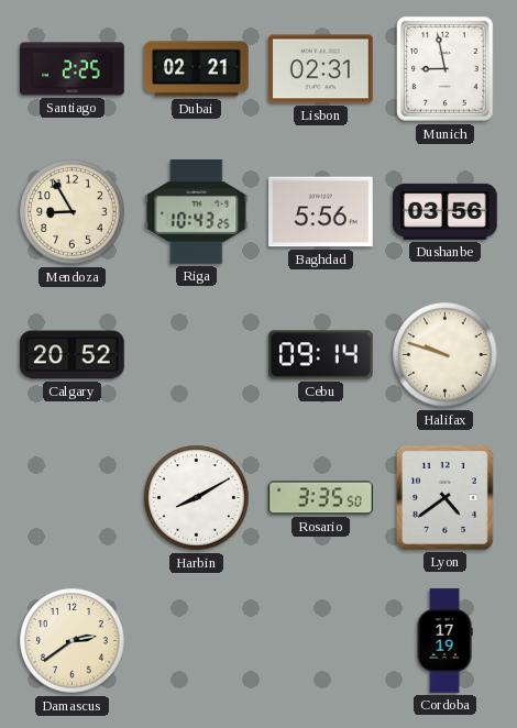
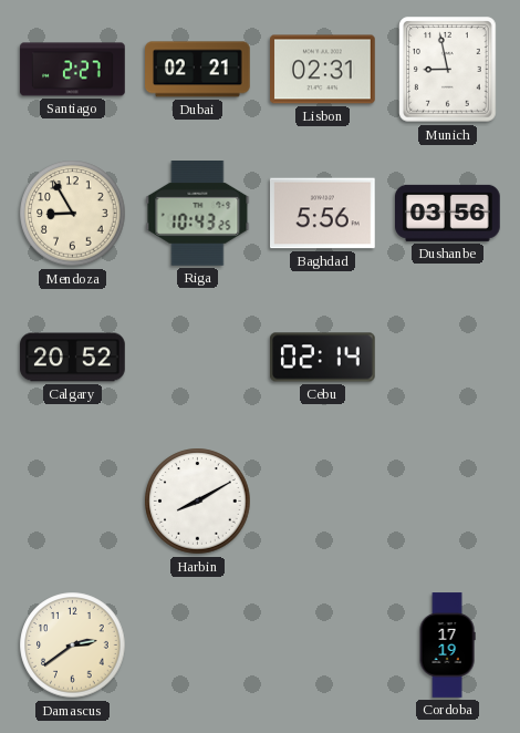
Santiago: 2:25 -> 2:27 (73, 70)
Cebu: 09:14 -> 02:14 (323, 358)
Halifax: 9:48 -> none (446, 355)
Rosario: 3:35 -> none (321, 498)
Lyon: 4:39 -> none (444, 497)
